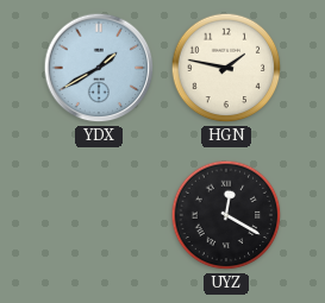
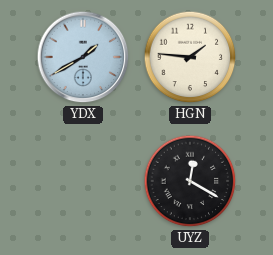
HGN: 1:47 -> 1:46 (190, 57)
